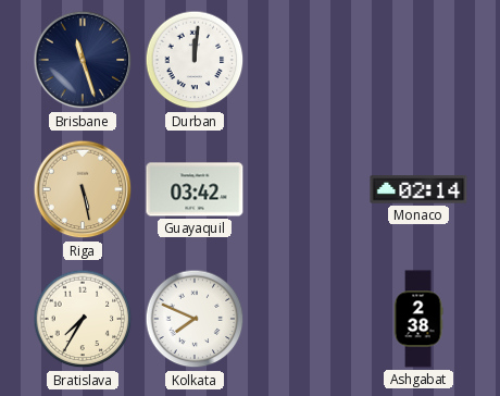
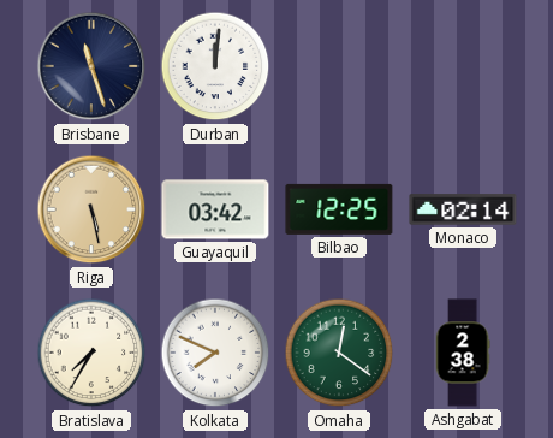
Bilbao: none -> 12:25 (339, 209)
Omaha: none -> 12:21 (339, 353)
